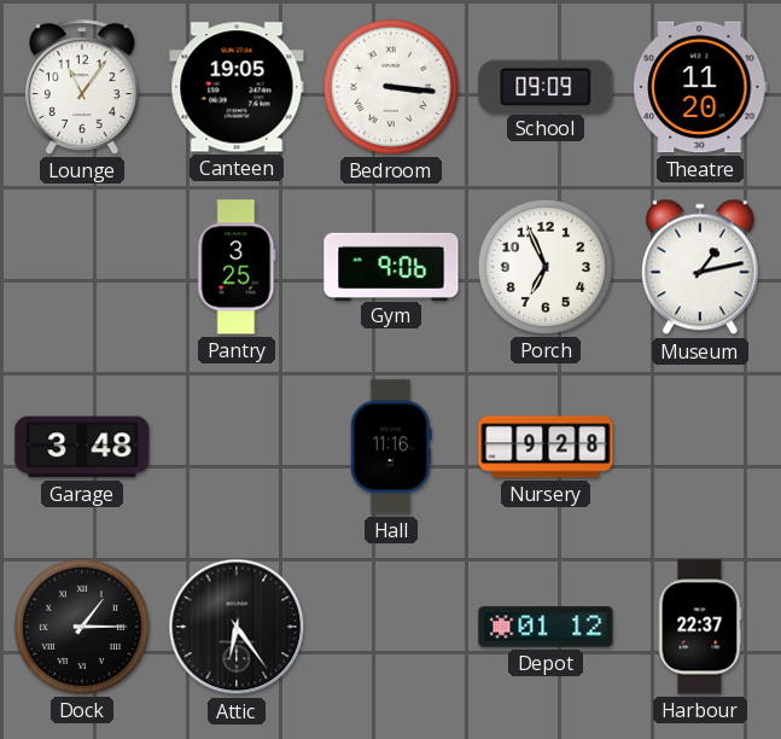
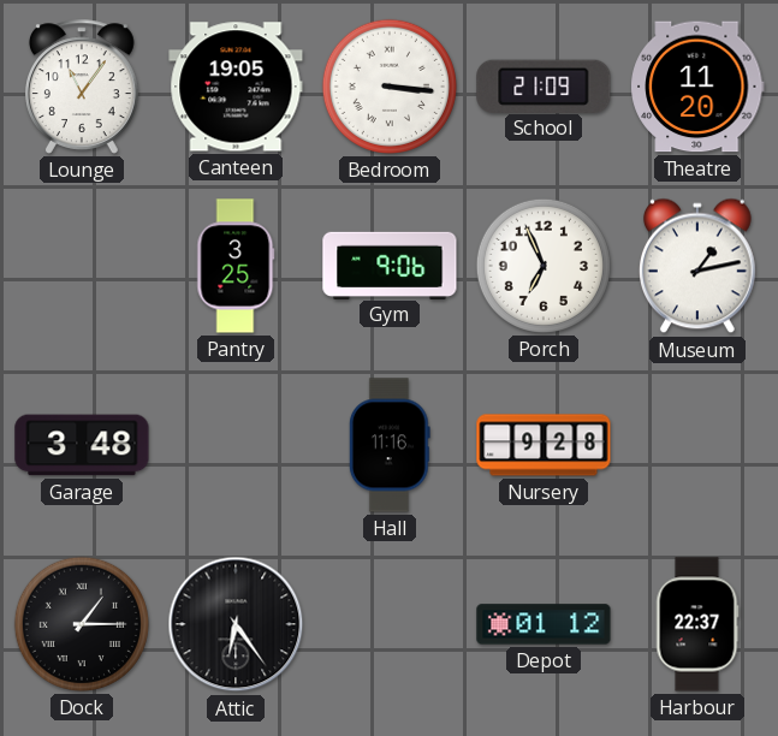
School: 09:09 -> 21:09 (544, 85)
